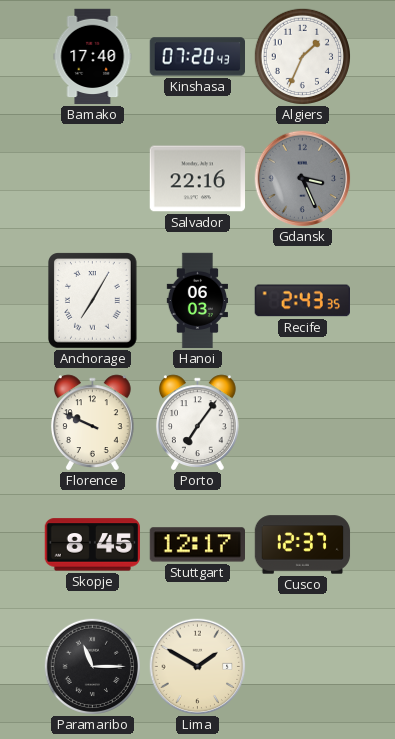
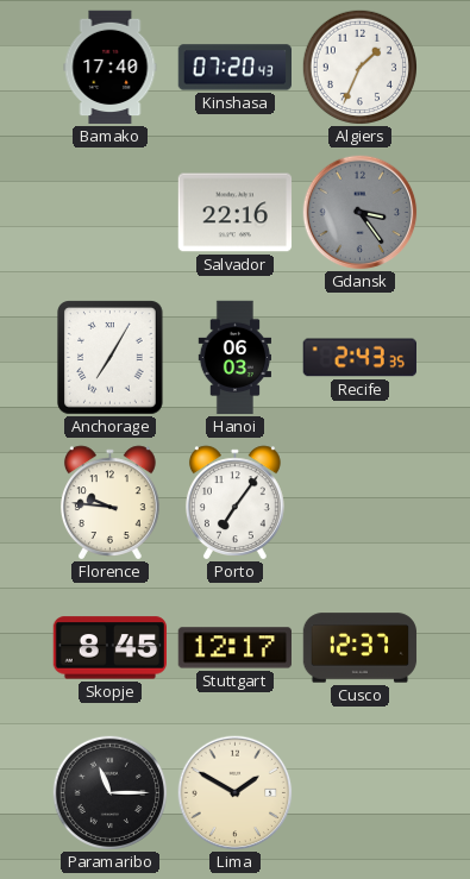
Gdansk: 3:26 -> 3:24 (361, 213)
Florence: 9:49 -> 9:46 (109, 502)
